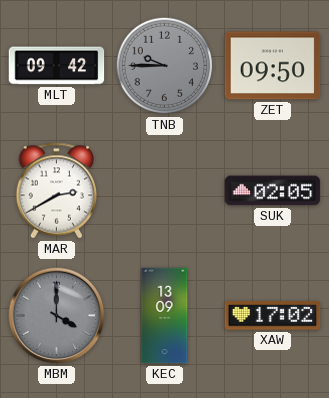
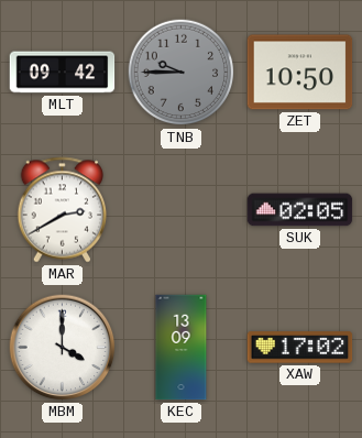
ZET: 09:50 -> 10:50 (300, 73)
MBM dial: grey -> white (63, 348)
